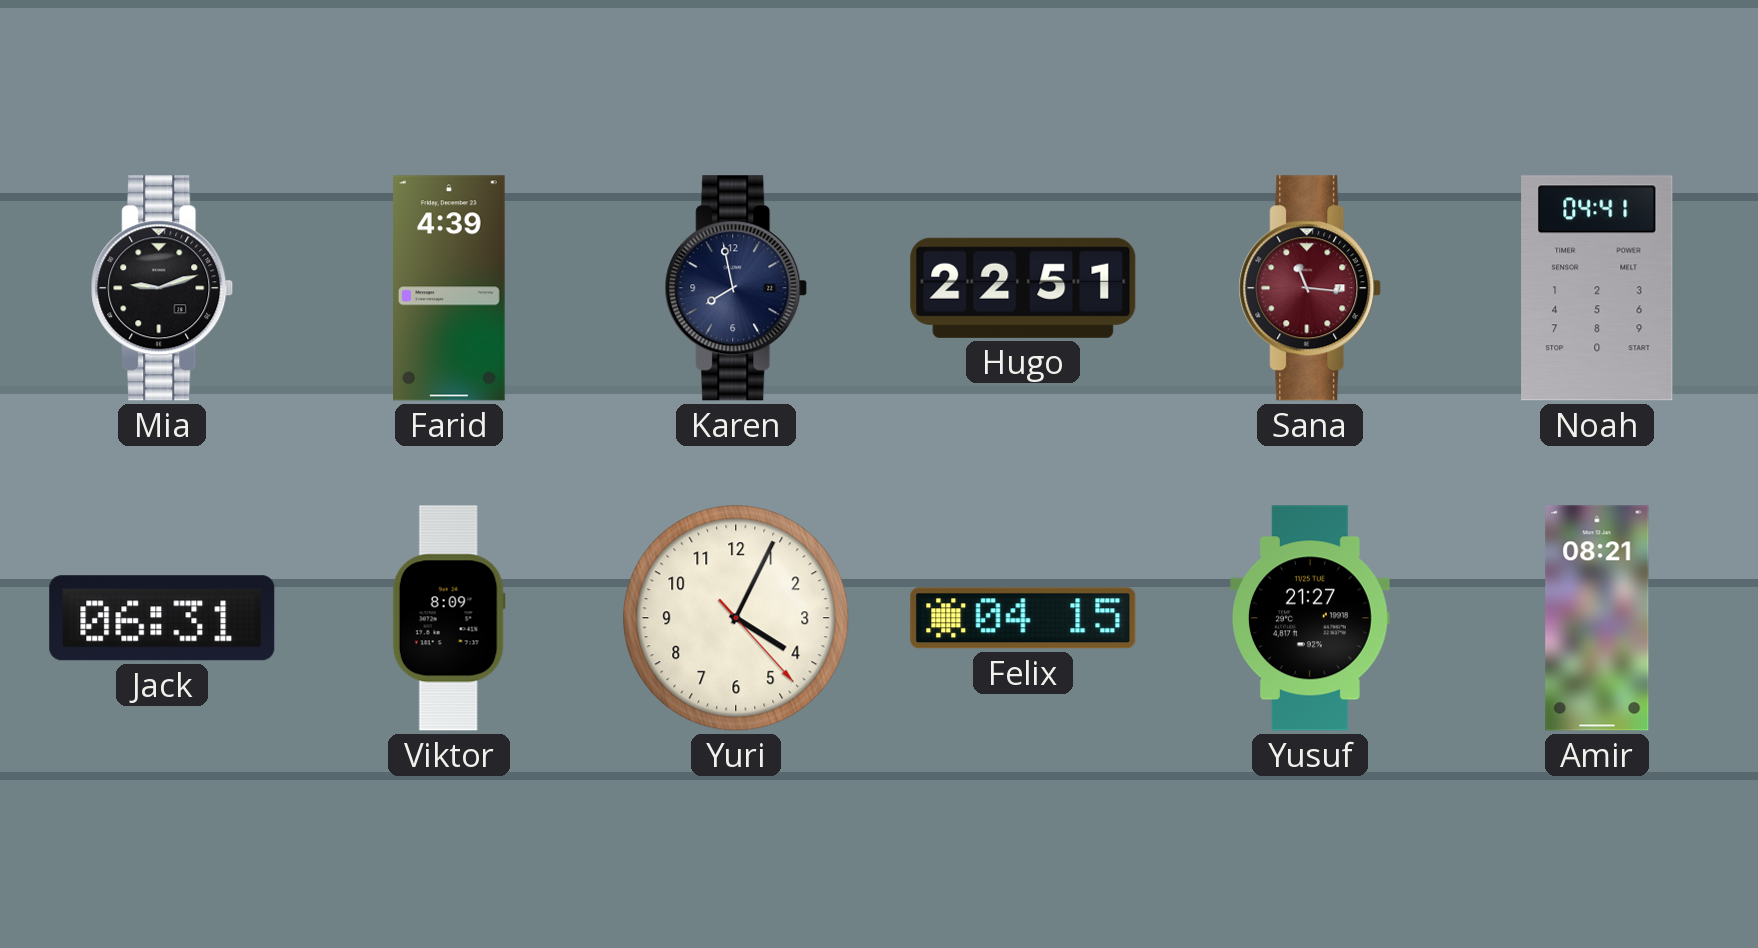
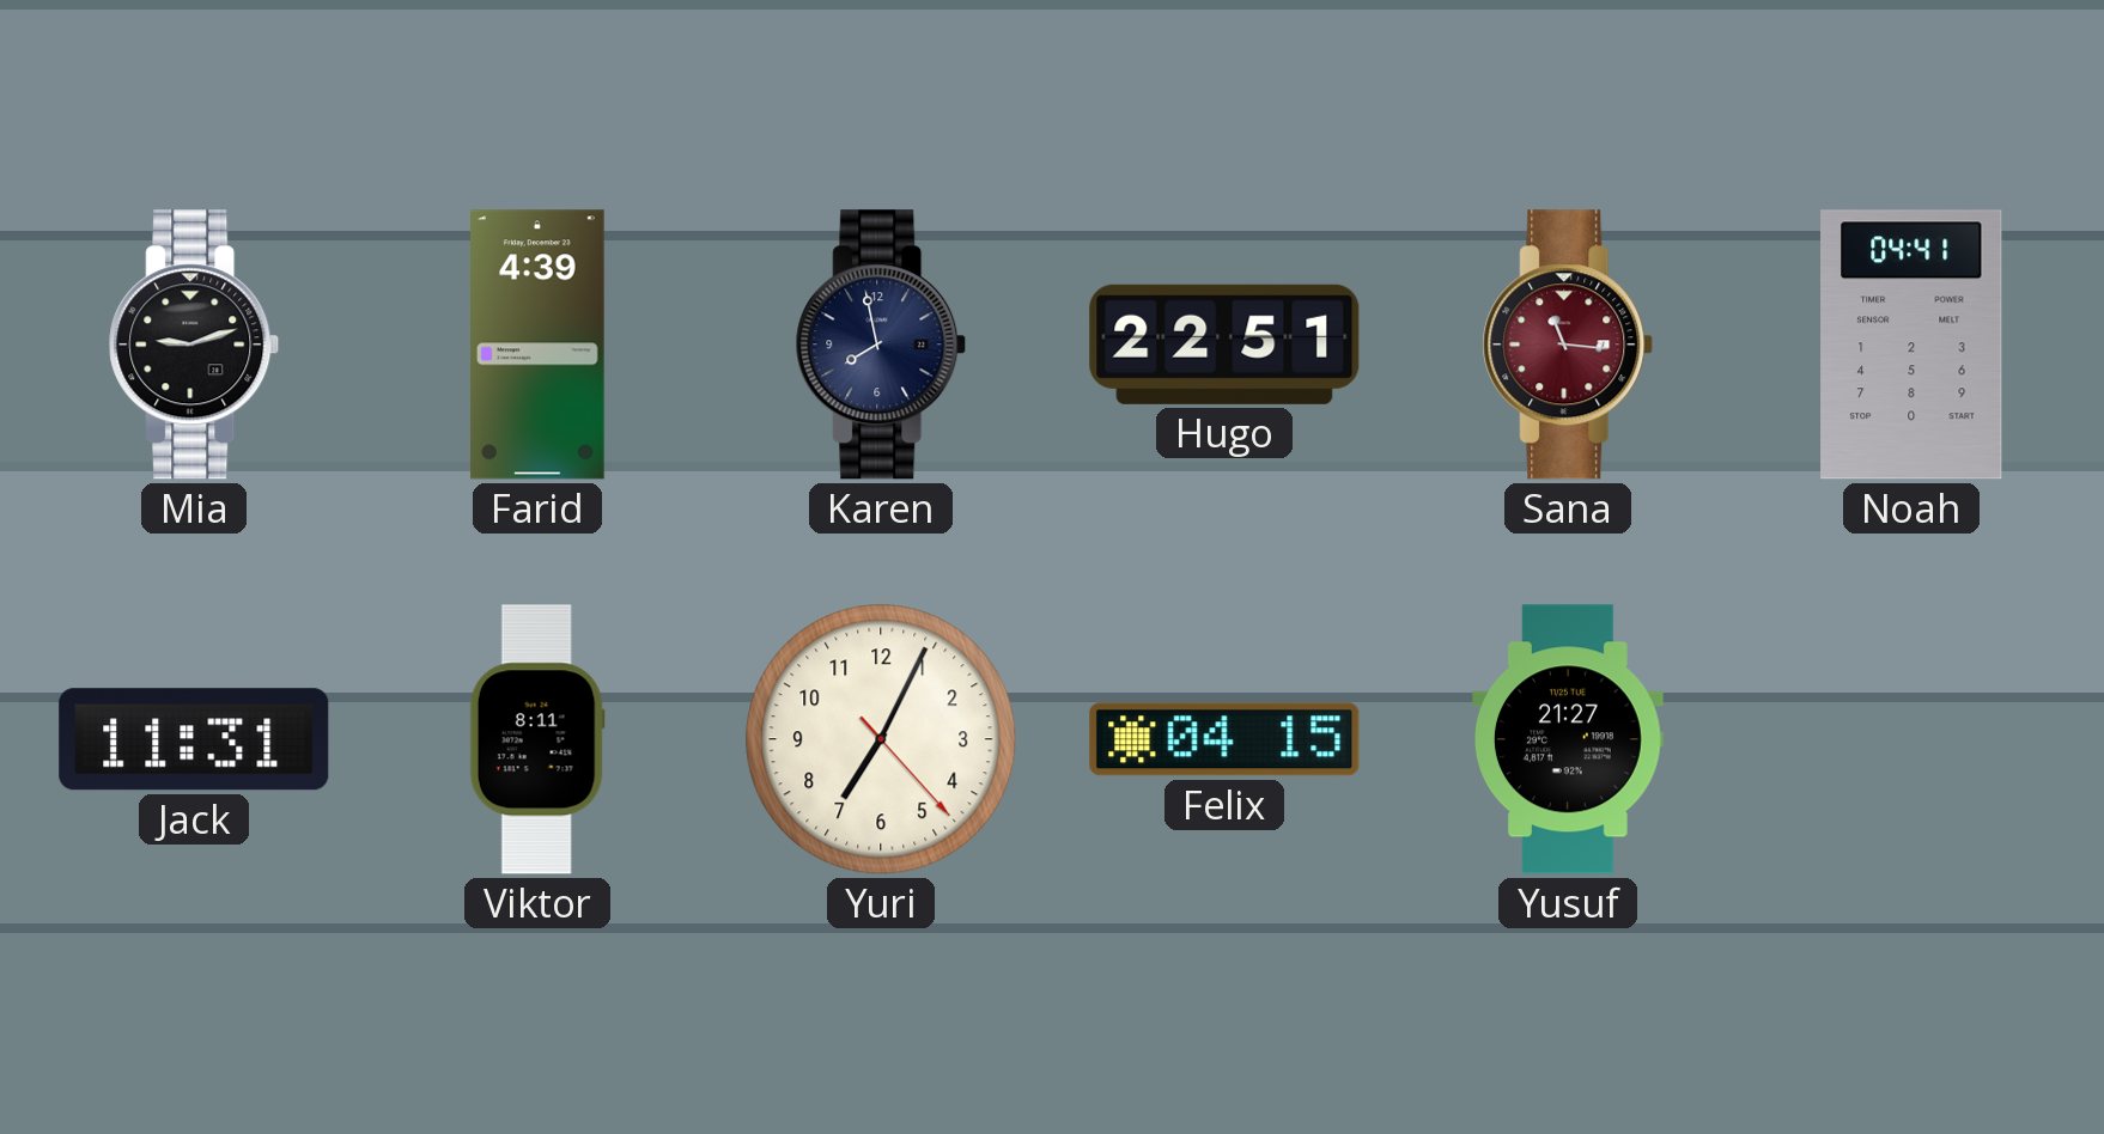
Jack: 06:31 -> 11:31 (194, 739)
Viktor: 8:09 -> 8:11 (537, 739)
Yuri: 4:04 -> 7:04 (881, 739)
Amir: 08:21 -> none (1597, 618)
